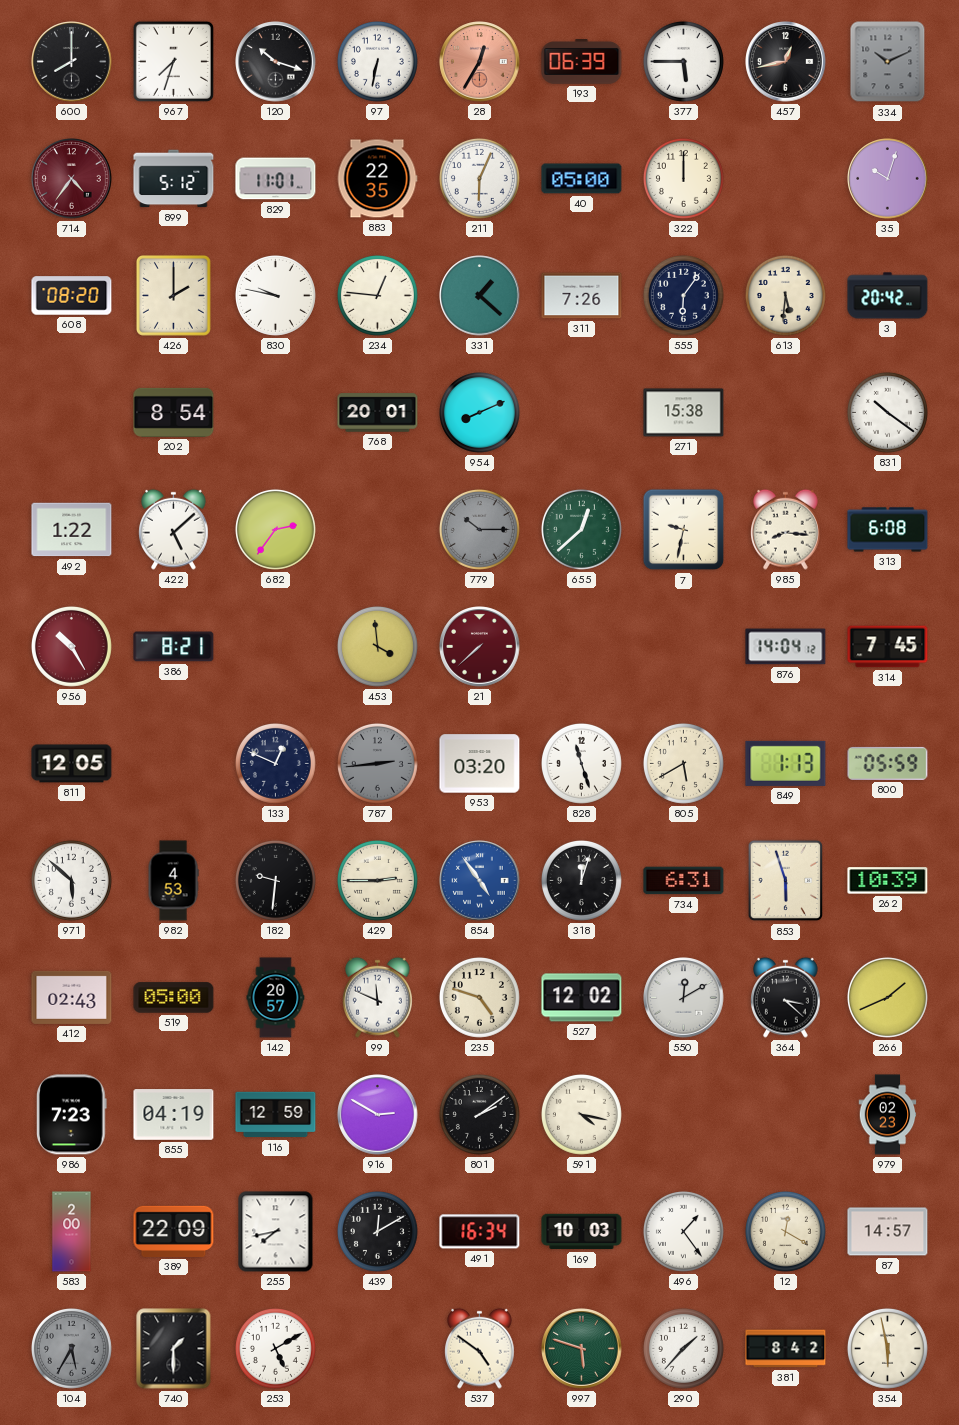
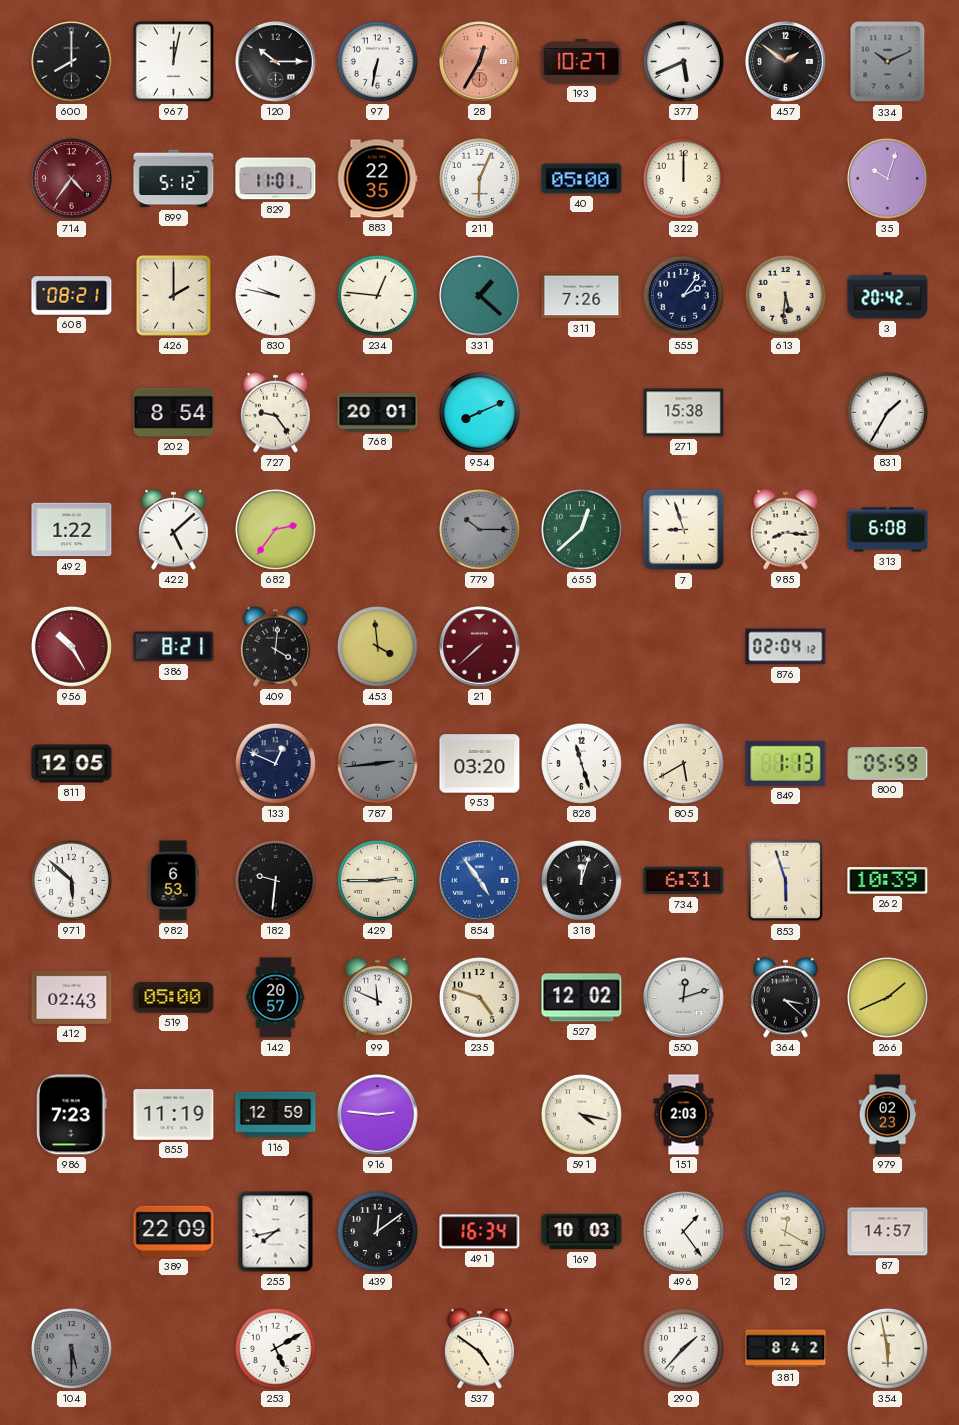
967: 7:33 -> 12:02 (173, 61)
120: 10:18 -> 10:15 (276, 62)
193: 06:39 -> 10:27 (582, 62)
377: 5:45 -> 5:41 (683, 61)
457: 12:43 -> 1:51 (786, 62)
608: 08:20 -> 08:21 (72, 296)
555: 6:06 -> 2:06 (683, 295)
727: none -> 9:24 (276, 412)
831: 10:21 -> 1:35 (887, 412)
7: 9:32 -> 8:57 (684, 530)
409: none -> 4:01 (276, 646)
876: 14:04 -> 02:04 (786, 647)
314: 7:45 -> none (888, 647)
982: 4:53 -> 6:53 (173, 881)
550: 12:10 -> 12:12 (684, 998)
855: 04:19 -> 11:19 (174, 1115)
916: 2:50 -> 2:46 (378, 1115)
801: 2:09 -> none (479, 1114)
151: none -> 2:03 (684, 1115)
583: 2:00 -> none (72, 1232)
439: 12:10 -> 12:09 (377, 1231)
104: 5:35 -> 5:30 (71, 1348)
740: 1:30 -> none (174, 1349)
997: 5:48 -> none (582, 1349)
